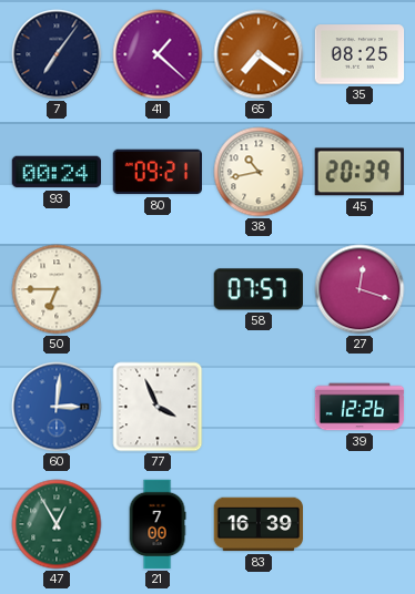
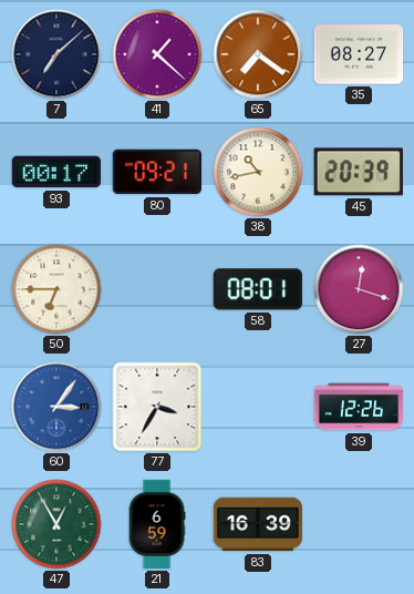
7: 7:06 -> 7:08 (56, 54)
35: 08:25 -> 08:27 (359, 54)
93: 00:24 -> 00:17 (55, 172)
58: 07:57 -> 08:01 (258, 289)
60: 3:01 -> 3:06 (56, 407)
77: 3:56 -> 3:35 (157, 407)
21: 7:00 -> 6:59 (157, 524)
